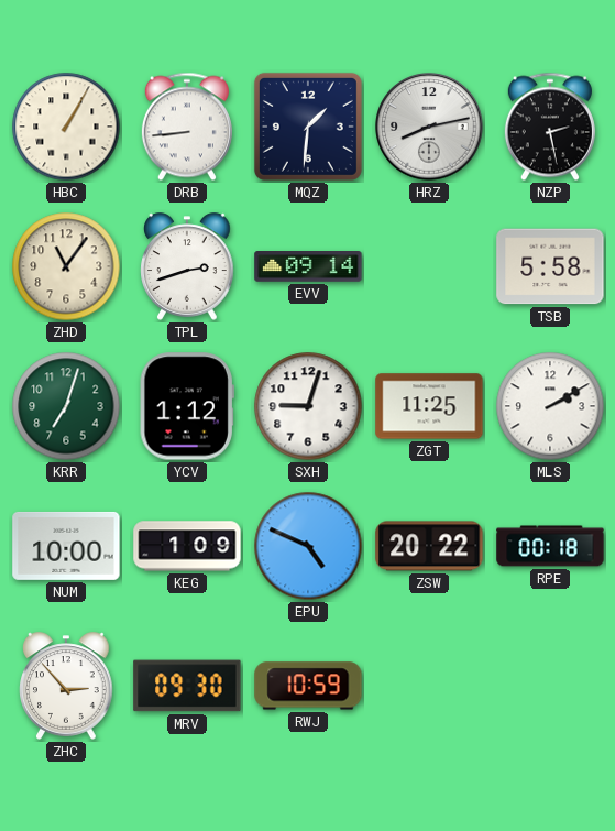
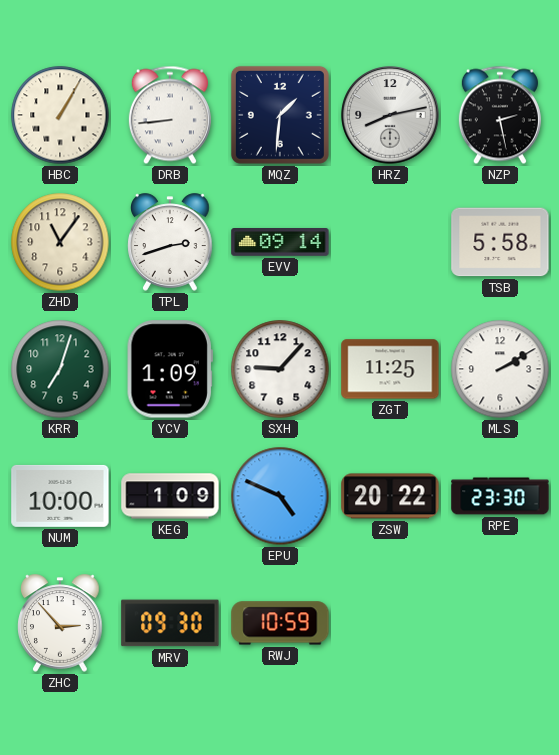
YCV: 1:12 -> 1:09 (170, 369)
SXH: 9:03 -> 9:07 (280, 369)
RPE: 00:18 -> 23:30 (500, 496)
